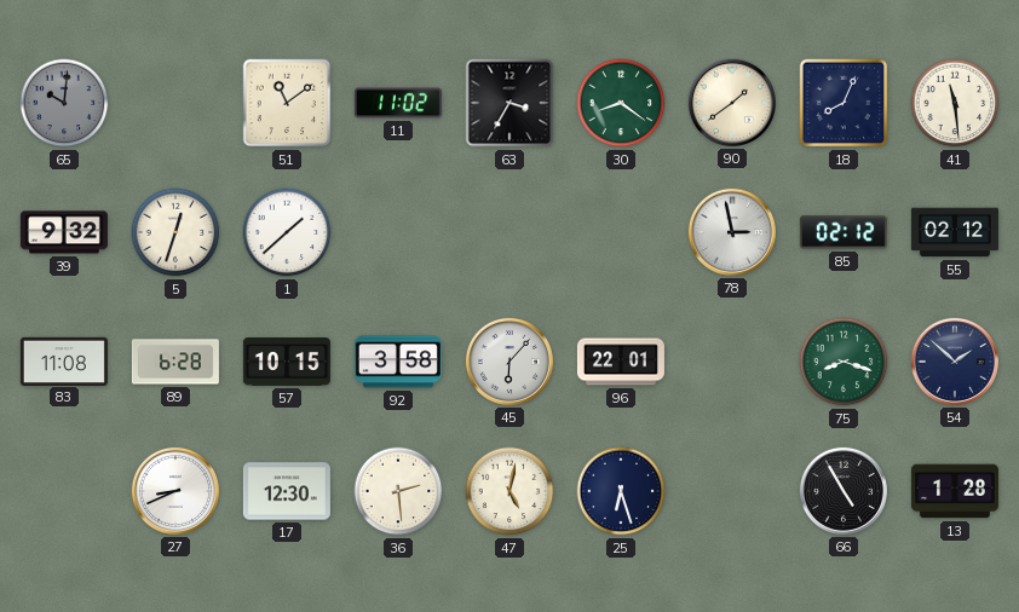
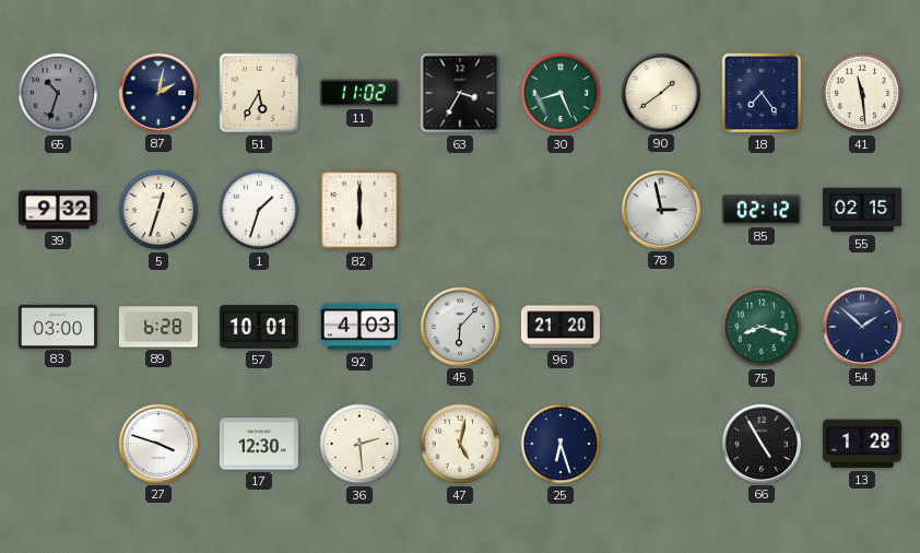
65: 10:01 -> 10:33 (58, 93)
87: none -> 2:02 (158, 93)
51: 11:09 -> 5:35 (259, 93)
30: 8:21 -> 8:26 (561, 93)
18: 8:04 -> 7:24 (762, 93)
1: 1:38 -> 1:33 (259, 210)
82: none -> 6:00 (359, 210)
55: 02:12 -> 02:15 (862, 210)
83: 11:08 -> 03:00 (58, 326)
57: 10:15 -> 10:01 (259, 328)
92: 3:58 -> 4:03 (359, 327)
96: 22:01 -> 21:20 (561, 327)
27: 8:41 -> 3:48 (158, 444)
